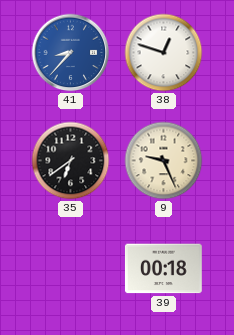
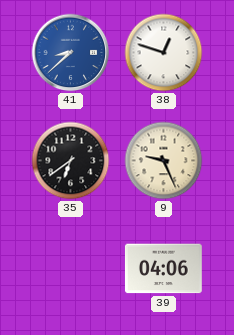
41: 8:37 -> 8:38 (71, 53)
39: 00:18 -> 04:06 (163, 269)
